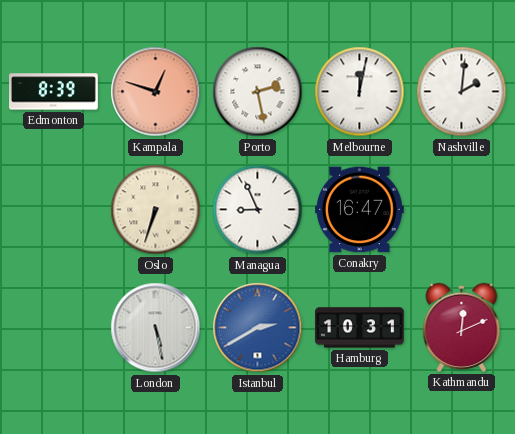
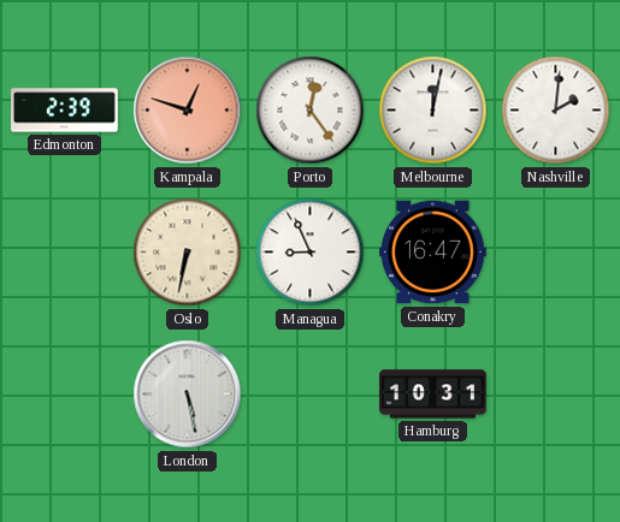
Edmonton: 8:39 -> 2:39 (65, 111)
Porto: 2:28 -> 12:24 (311, 111)
Oslo: 6:33 -> 6:32 (188, 253)
Istanbul: 2:40 -> none (258, 328)
Kathmandu: 12:11 -> none (462, 327)
